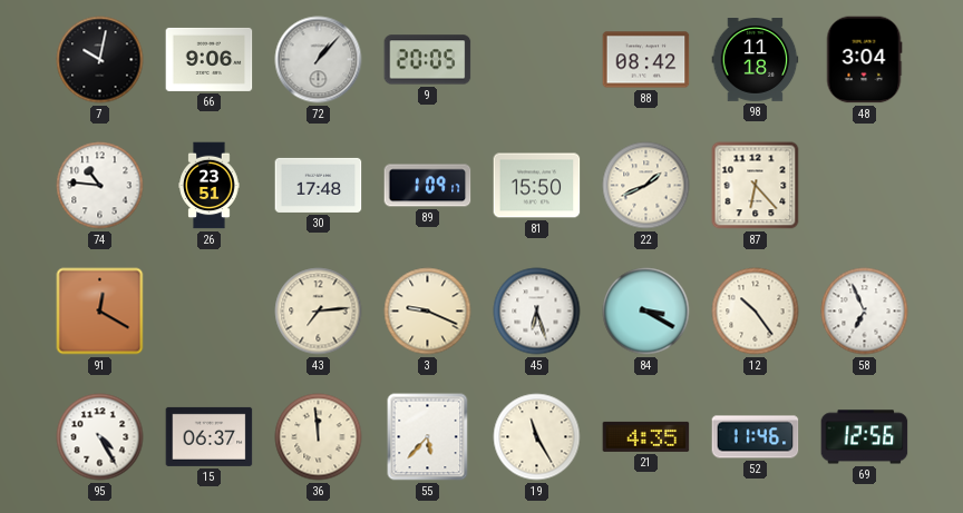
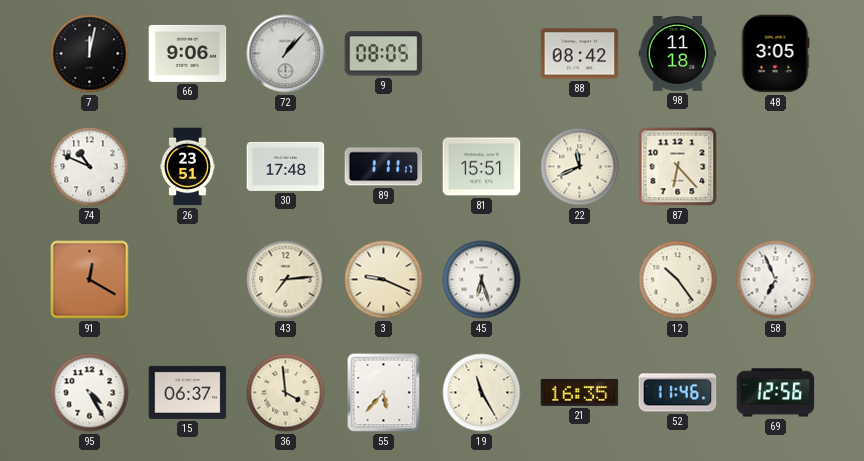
7: 10:02 -> 12:02 (90, 54)
9: 20:05 -> 08:05 (384, 54)
48: 3:04 -> 3:05 (775, 54)
74: 10:46 -> 10:49 (90, 167)
89: 1:09 -> 1:11 (384, 167)
81: 15:50 -> 15:51 (482, 167)
22: 1:41 -> 11:41 (580, 167)
84: 3:20 -> none (646, 312)
36: 11:59 -> 3:59 (286, 393)
21: 4:35 -> 16:35 (580, 392)
